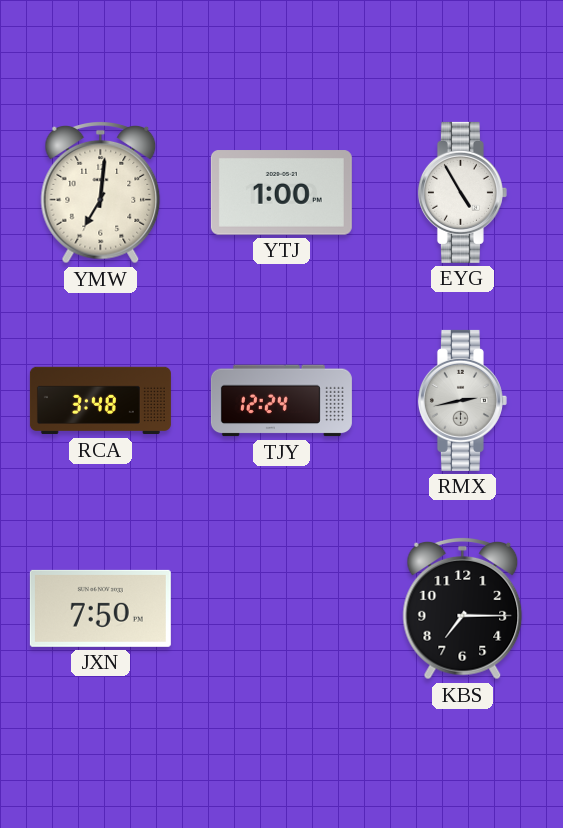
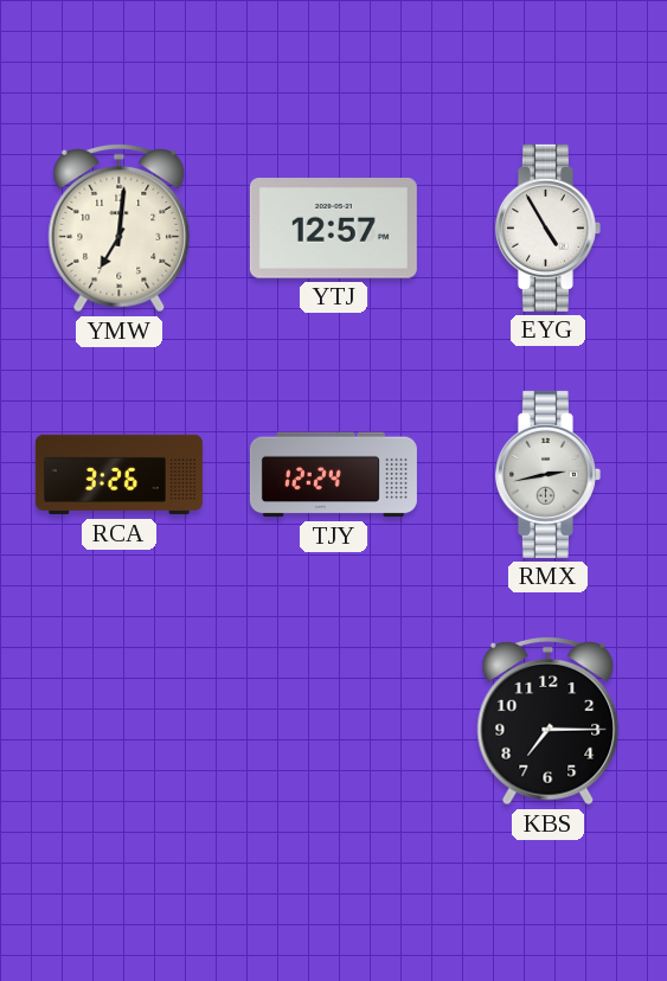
YTJ: 1:00 -> 12:57 (333, 229)
RCA: 3:48 -> 3:26 (118, 475)
JXN: 7:50 -> none (100, 608)
